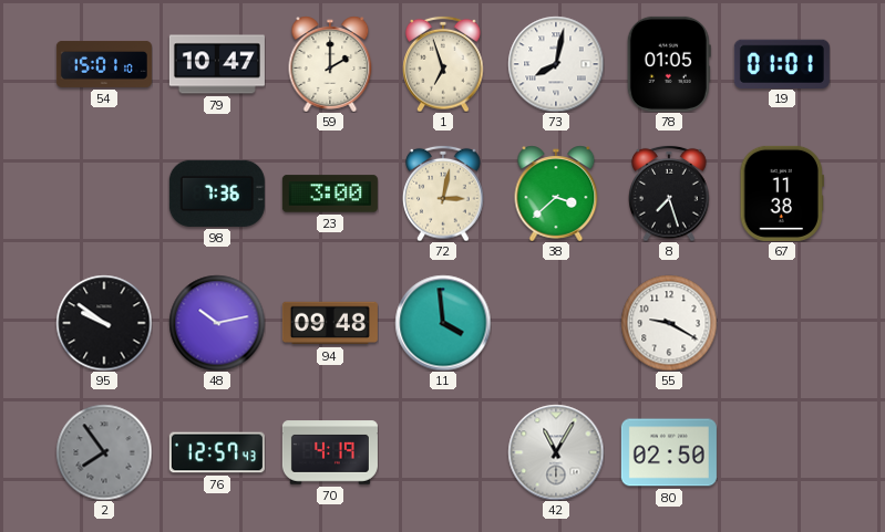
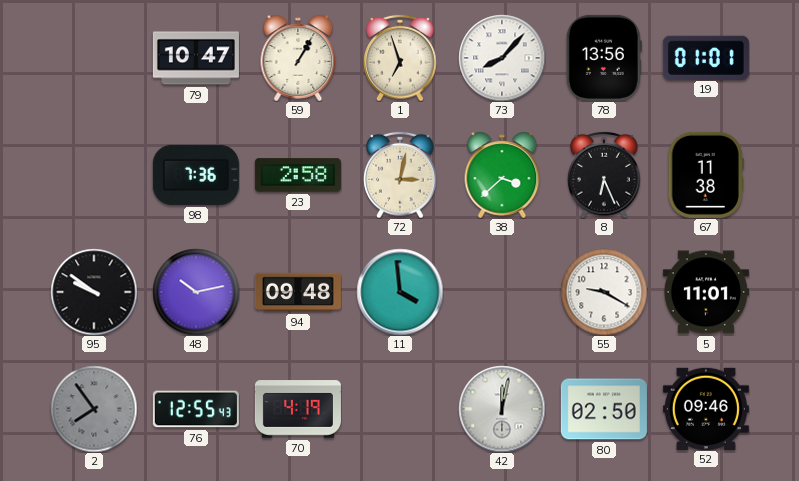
54: 15:01 -> none (104, 64)
59: 2:00 -> 1:05 (298, 58)
73: 8:02 -> 8:07 (502, 58)
78: 01:05 -> 13:56 (604, 58)
23: 3:00 -> 2:58 (298, 175)
8: 7:27 -> 6:26 (604, 175)
5: none -> 11:01 (706, 292)
76: 12:57 -> 12:55 (196, 409)
42: 11:05 -> 12:02 (502, 409)
52: none -> 09:46 (706, 408)
